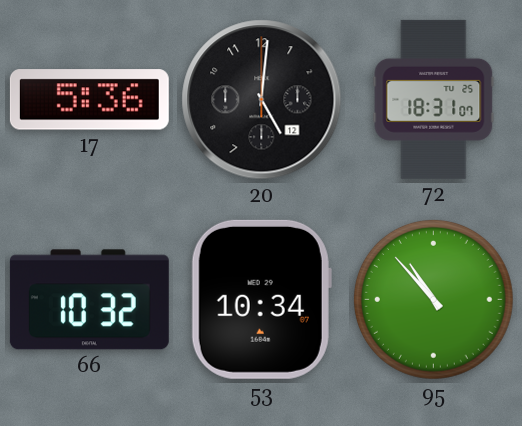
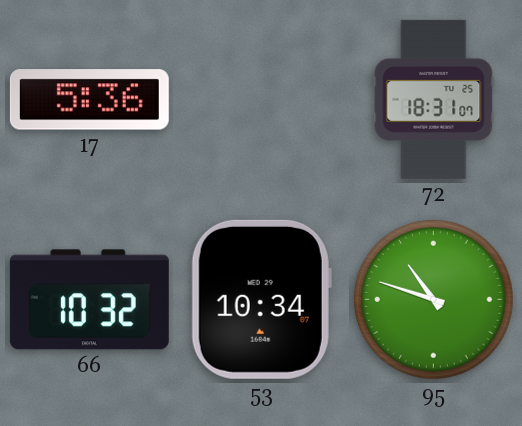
20: 5:01 -> none (262, 100)
95: 10:53 -> 10:48 (433, 299)
